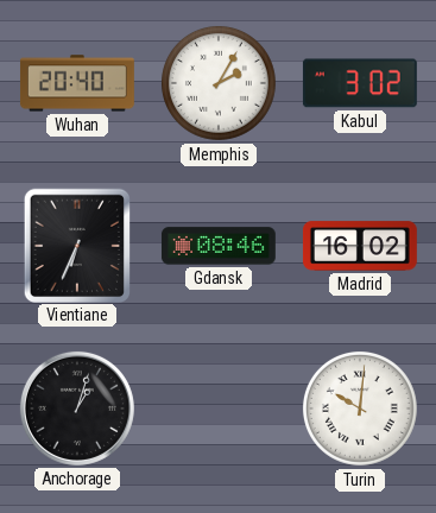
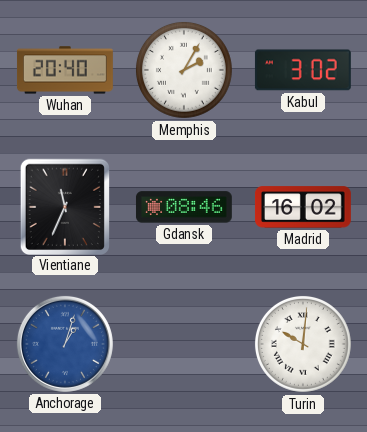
Vientiane: 6:34 -> 11:34 (64, 206)
Anchorage dial: black -> blue (65, 344)
